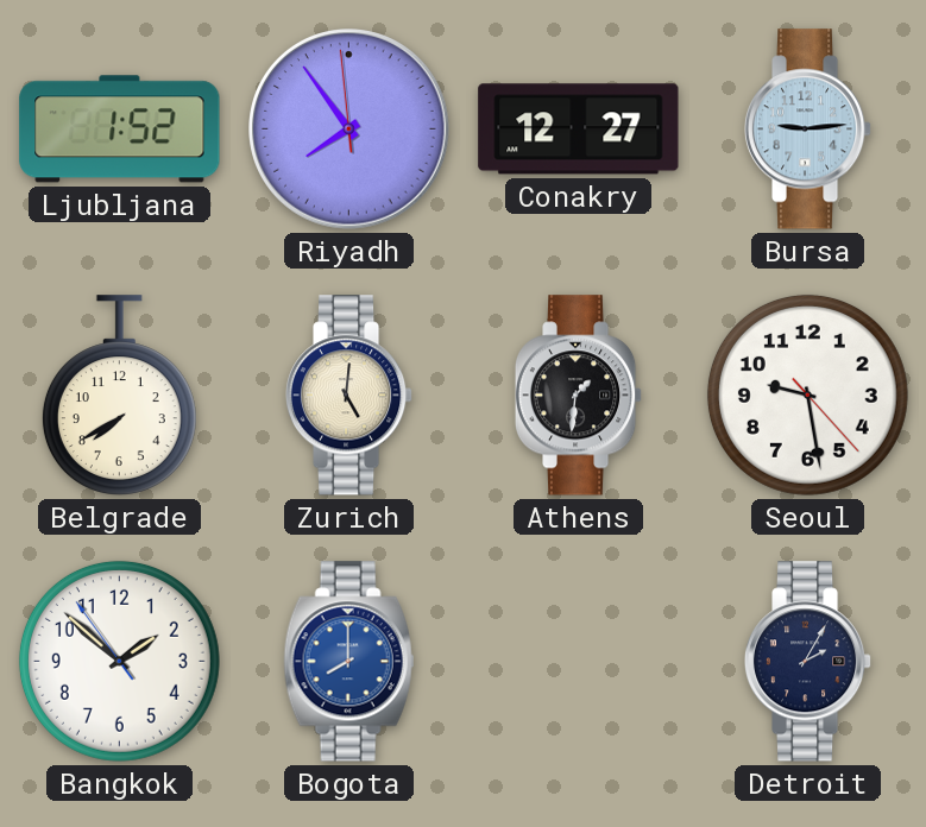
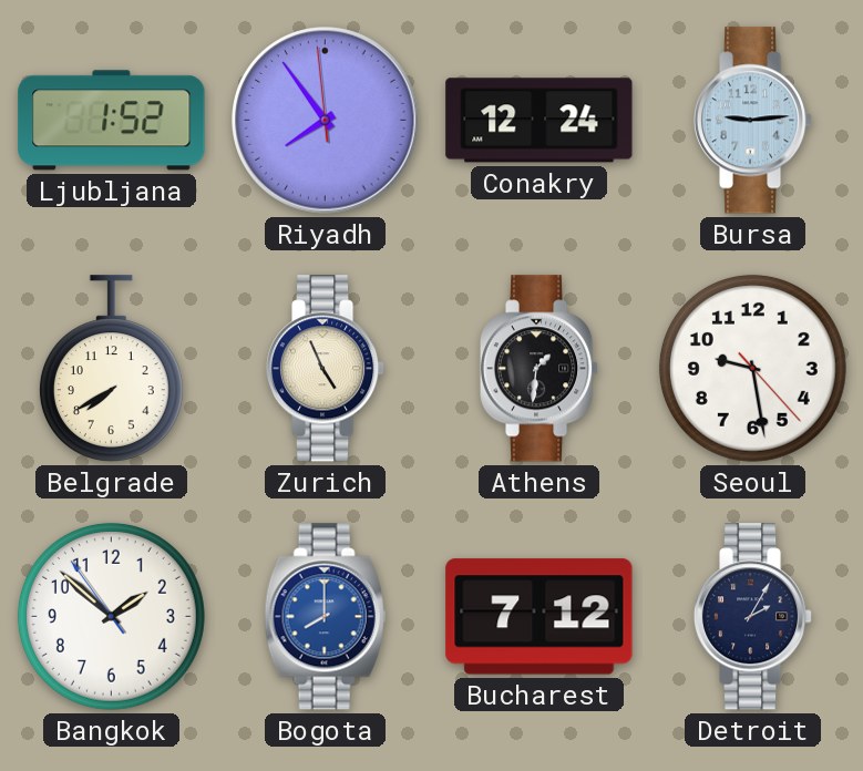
Conakry: 12:27 -> 12:24 (540, 121)
Zurich: 5:01 -> 4:56 (326, 369)
Bucharest: none -> 7:12 (540, 617)
